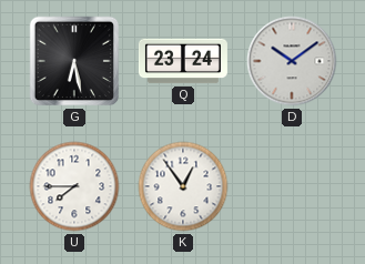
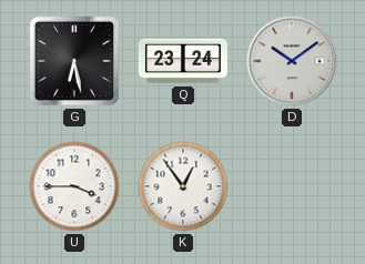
U: 7:45 -> 3:45 (74, 186)
